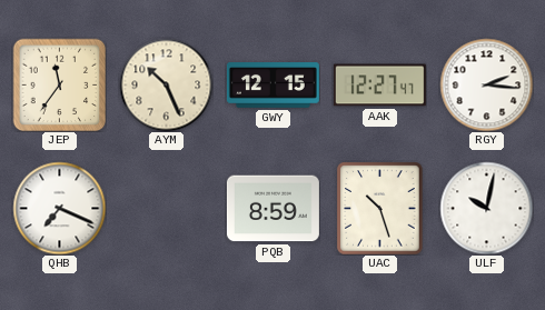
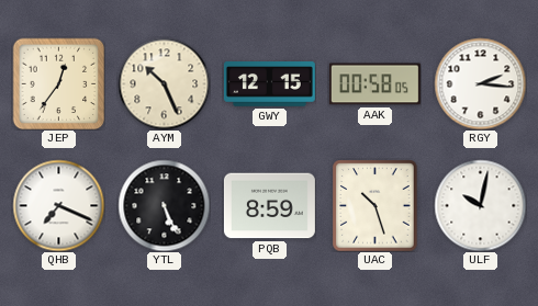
JEP: 11:36 -> 12:36 (58, 83)
AAK: 12:27 -> 00:58 (374, 84)
YTL: none -> 5:26 (164, 205)
